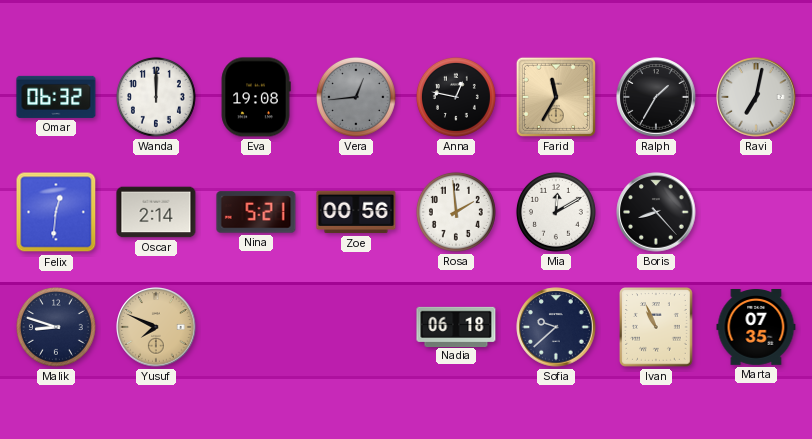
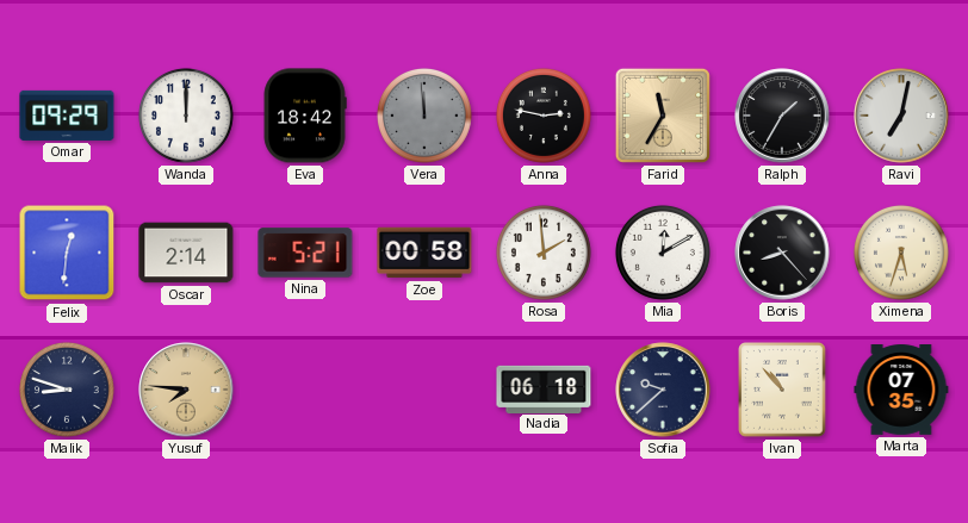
Omar: 06:32 -> 09:29 (67, 116)
Eva: 19:08 -> 18:42 (305, 116)
Vera: 12:44 -> 11:59 (424, 116)
Anna: 12:47 -> 2:47 (544, 116)
Zoe: 00:56 -> 00:58 (424, 253)
Ximena: none -> 5:33 (901, 253)
Yusuf: 7:49 -> 7:46 (186, 390)
Ivan: 10:56 -> 10:53 (782, 390)
